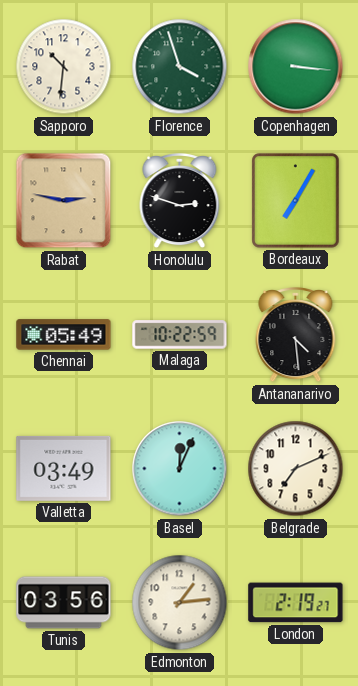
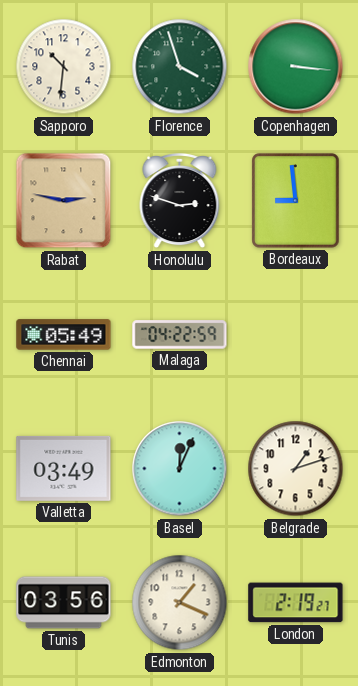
Bordeaux: 7:05 -> 8:59 (296, 201)
Malaga: 10:22 -> 04:22 (180, 335)
Antananarivo: 4:29 -> none (296, 336)
Belgrade: 7:11 -> 1:12 (296, 469)
Edmonton: 1:14 -> 1:19 (180, 603)
